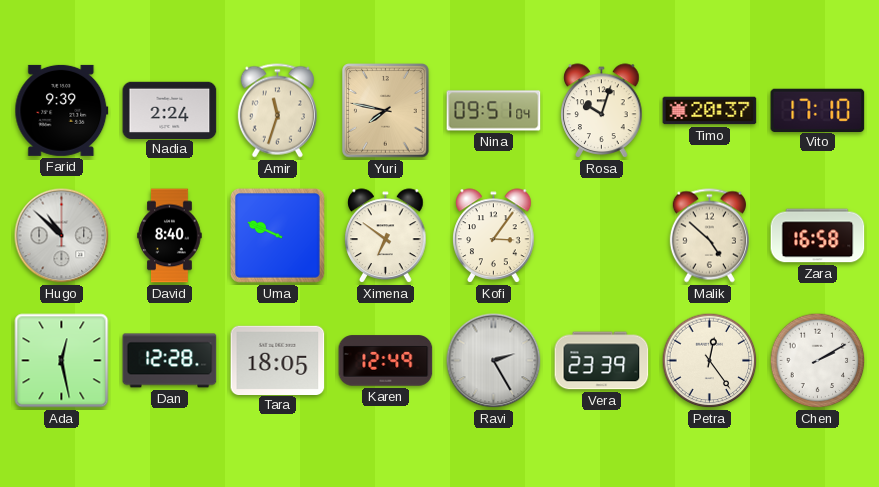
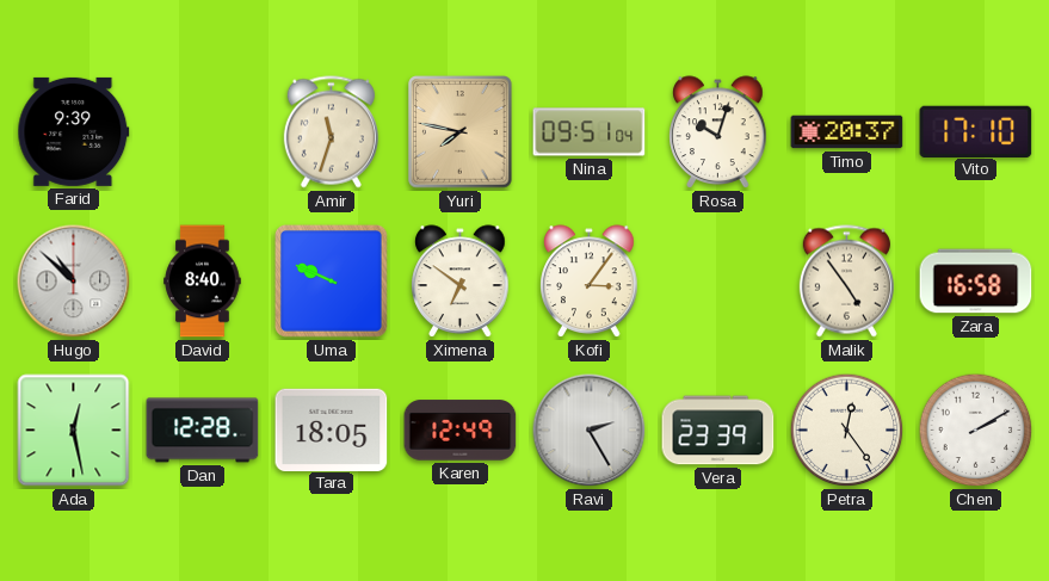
Nadia: 2:24 -> none (170, 110)
Malik: 4:52 -> 4:54 (846, 282)
